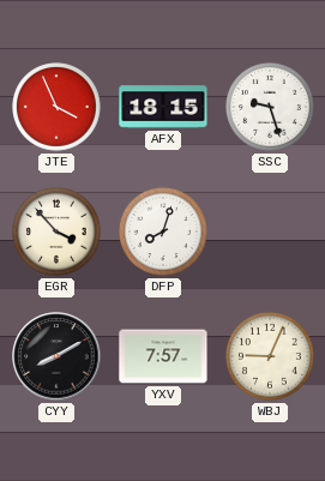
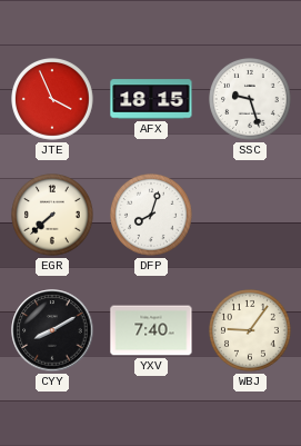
EGR: 3:53 -> 7:38 (53, 216)
YXV: 7:57 -> 7:40 (151, 330)
WBJ: 9:04 -> 9:06 (251, 331)
